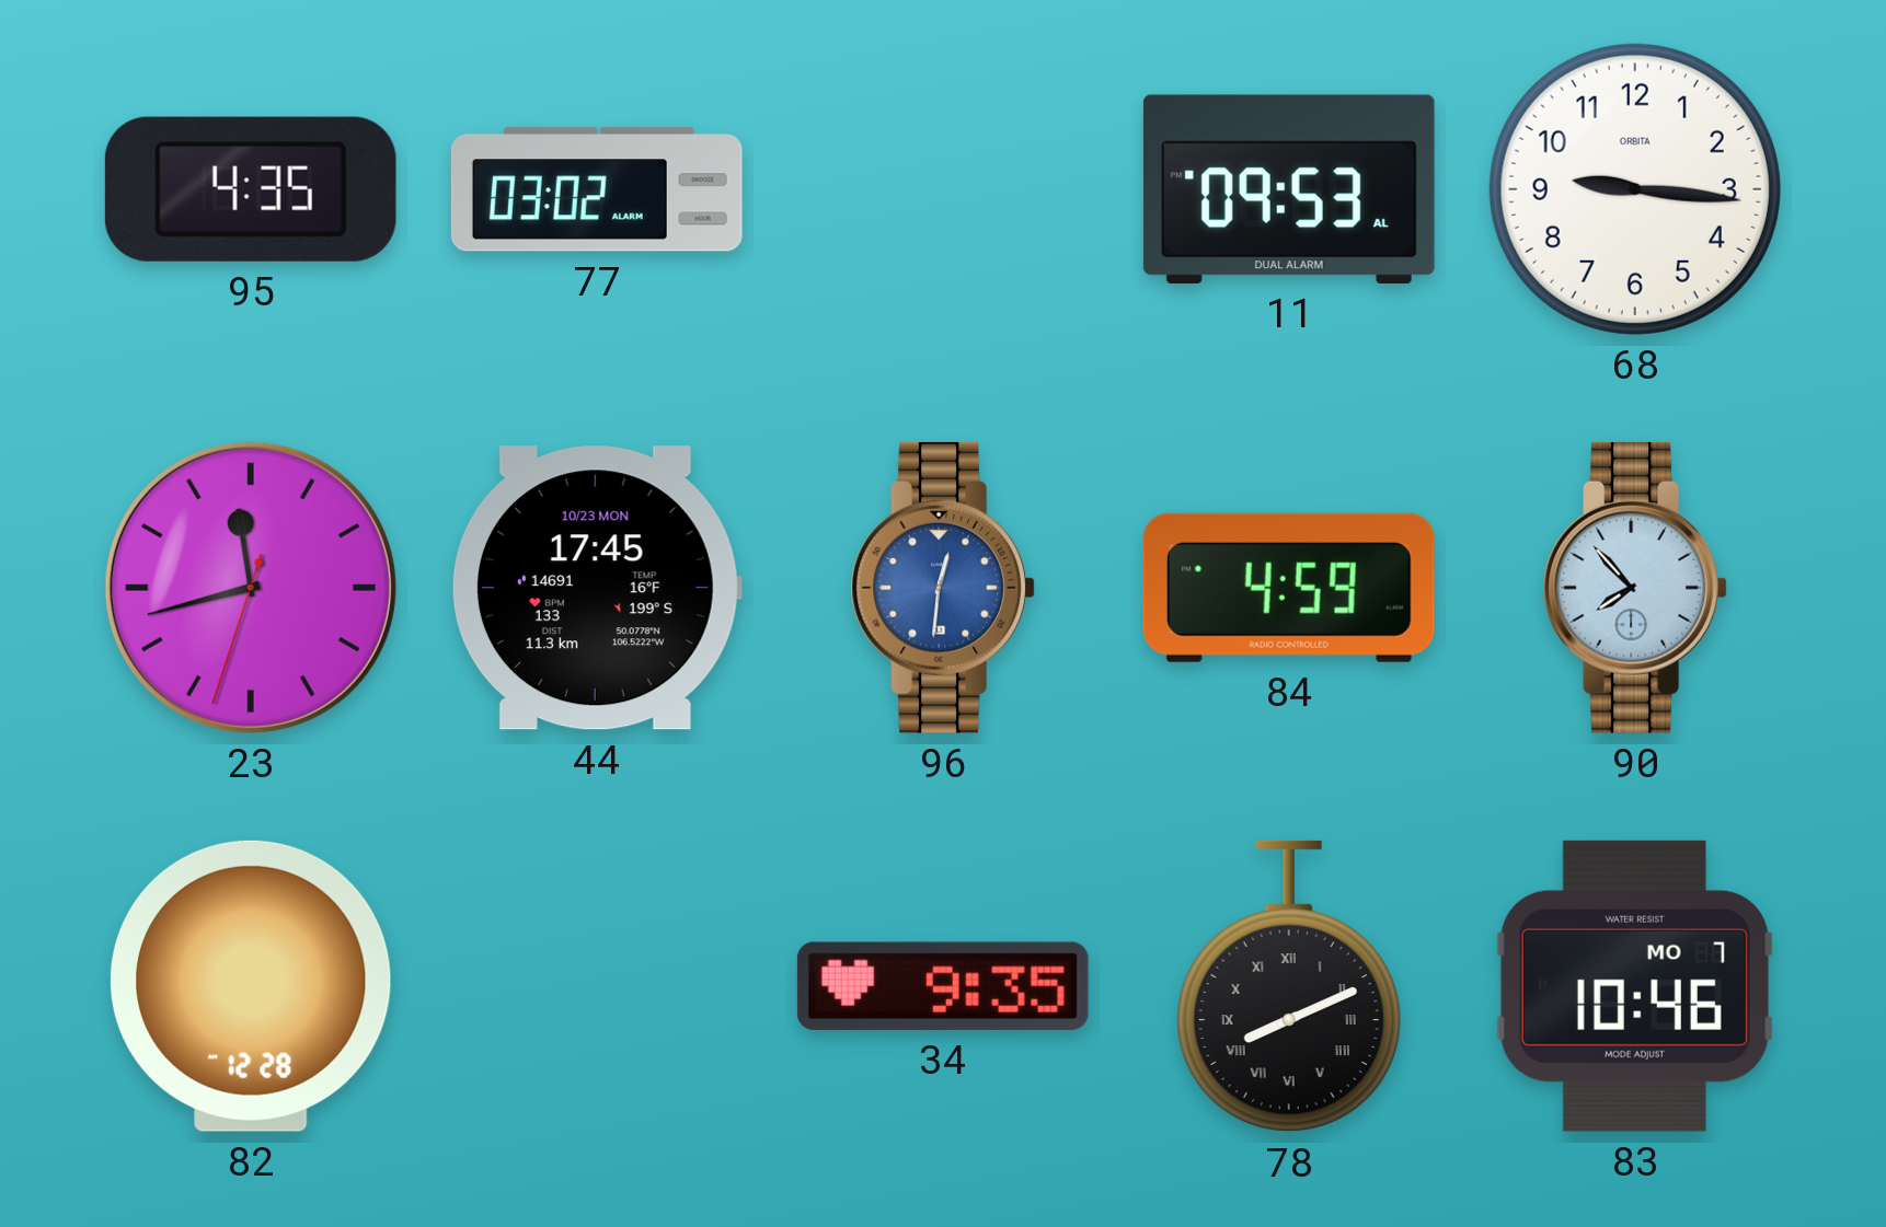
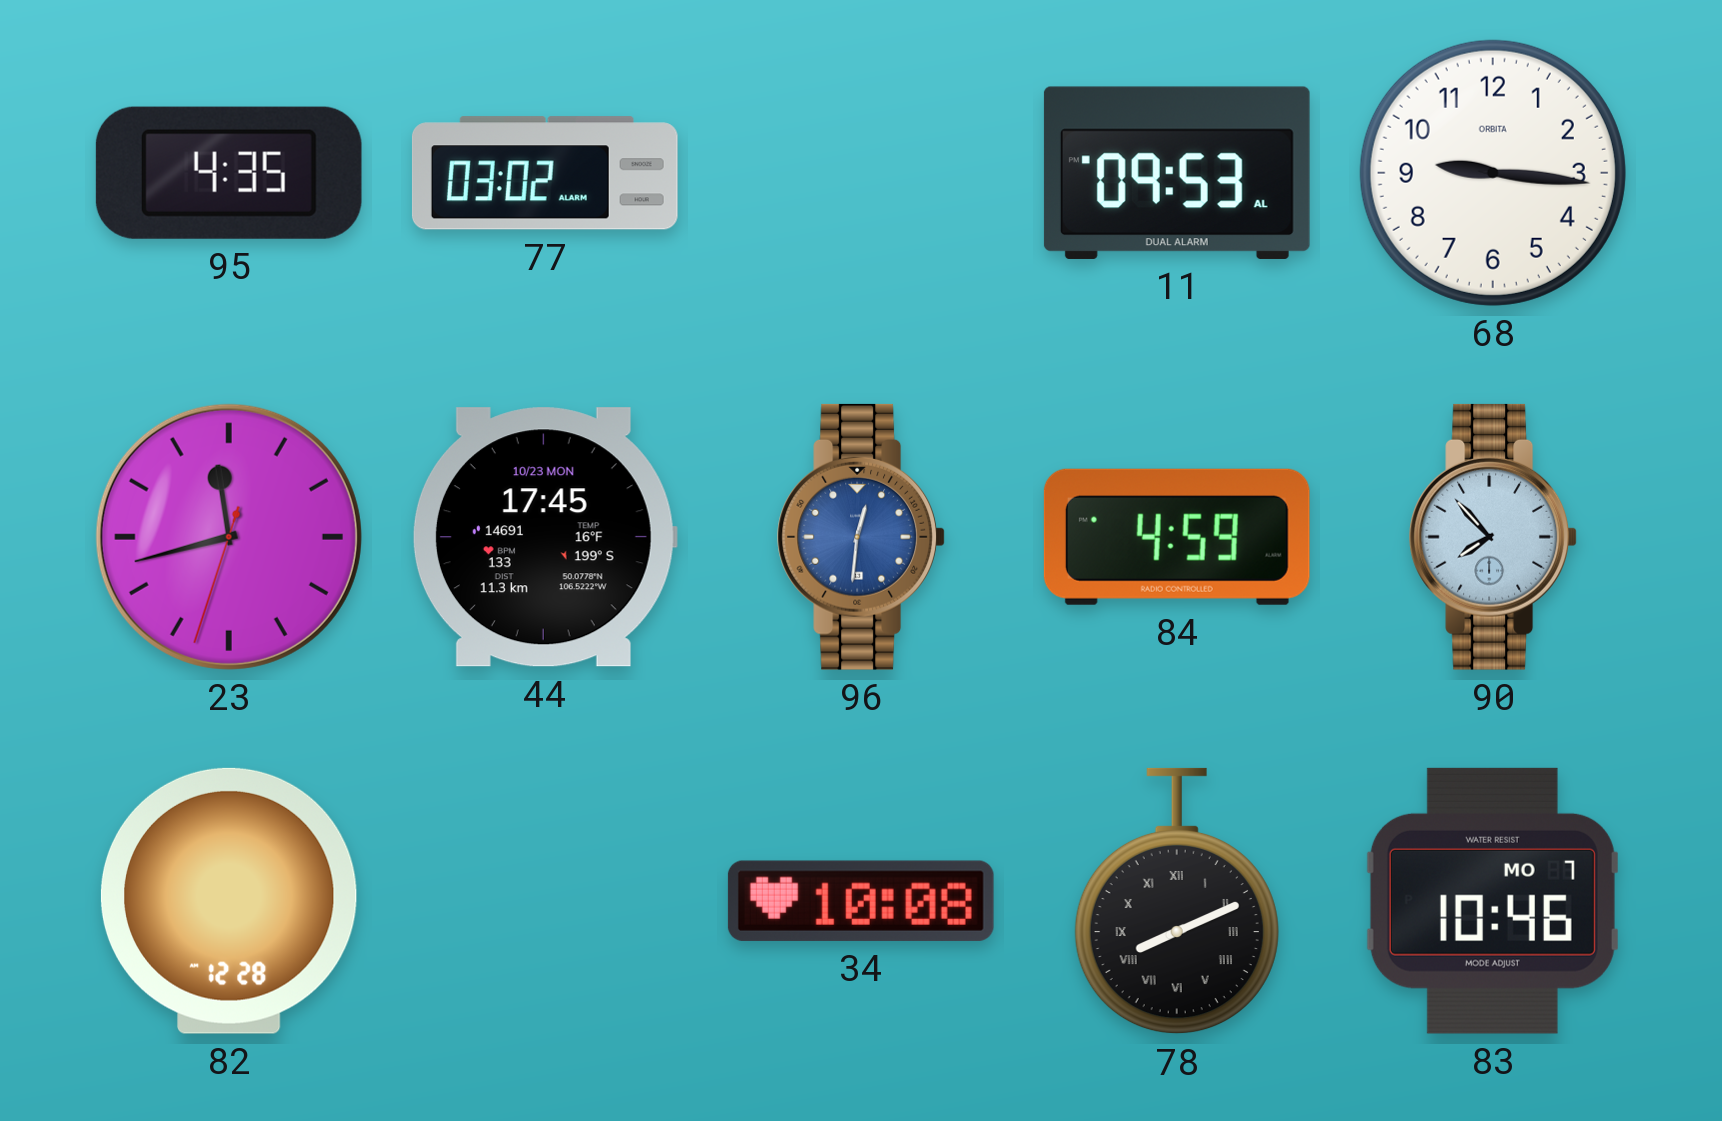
34: 9:35 -> 10:08 (861, 901)
